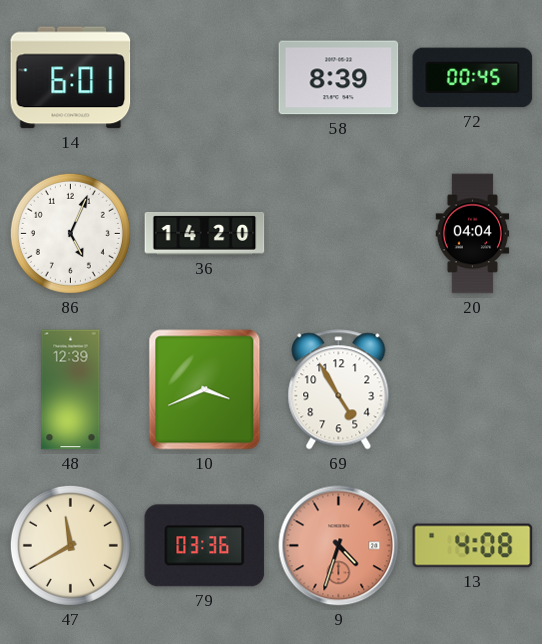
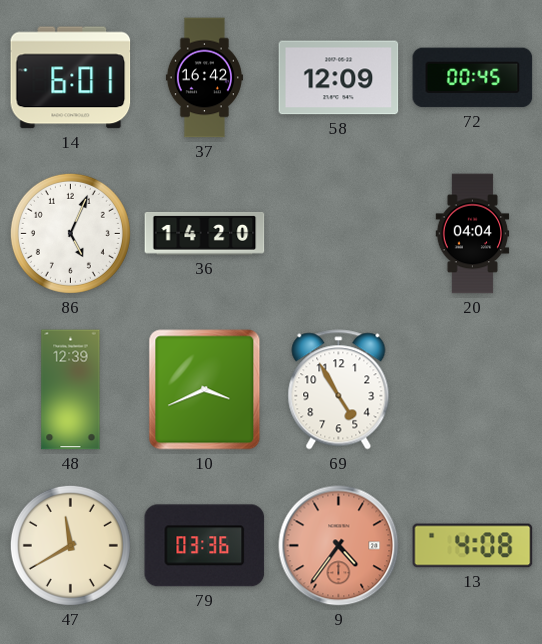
37: none -> 16:42 (204, 78)
58: 8:39 -> 12:09 (339, 78)
9: 4:33 -> 4:36 (339, 546)
